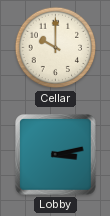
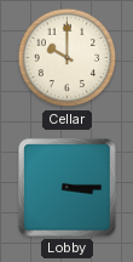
Lobby: 3:13 -> 3:15 (68, 188)
